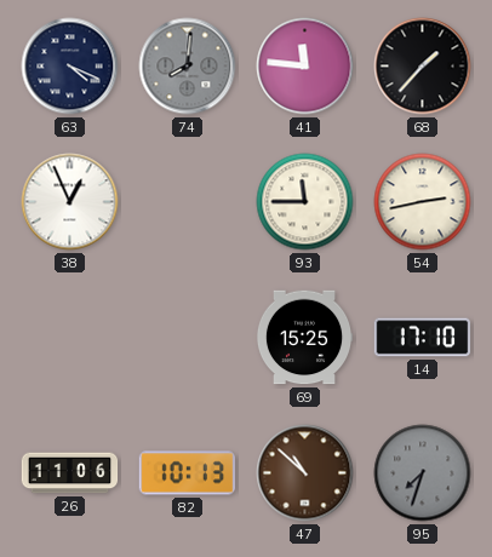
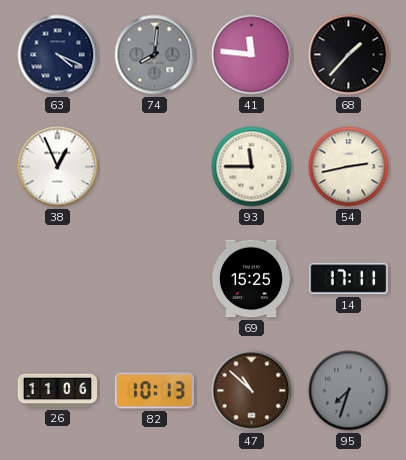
14: 17:10 -> 17:11 (349, 279)
